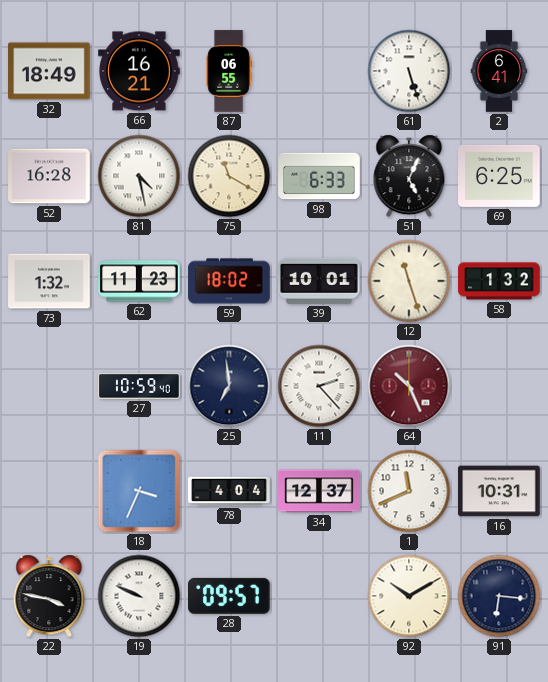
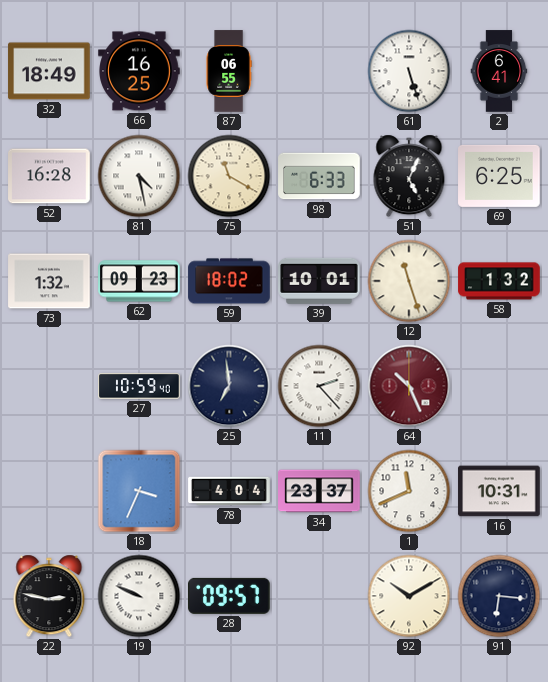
66: 16:21 -> 16:25 (139, 71)
62: 11:23 -> 09:23 (139, 281)
34: 12:37 -> 23:37 (319, 491)
22: 3:47 -> 2:47 (49, 596)
